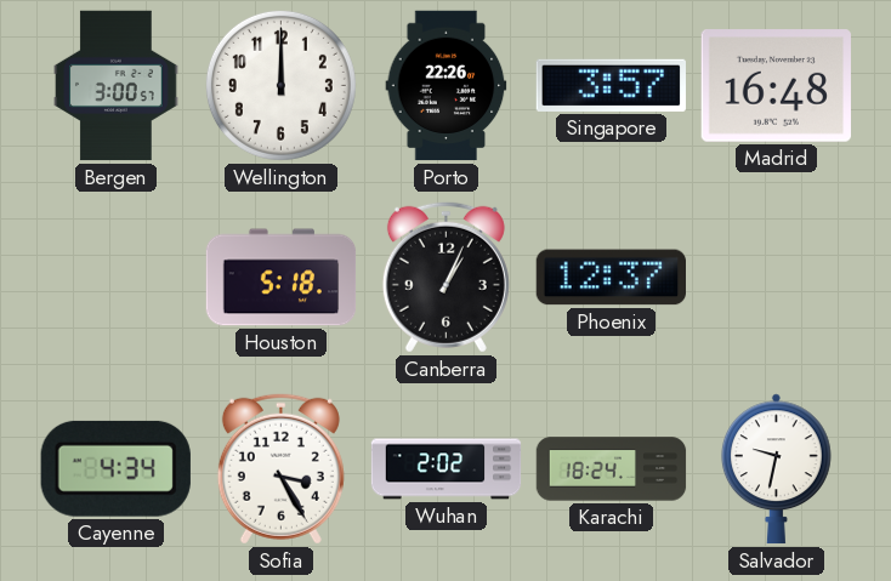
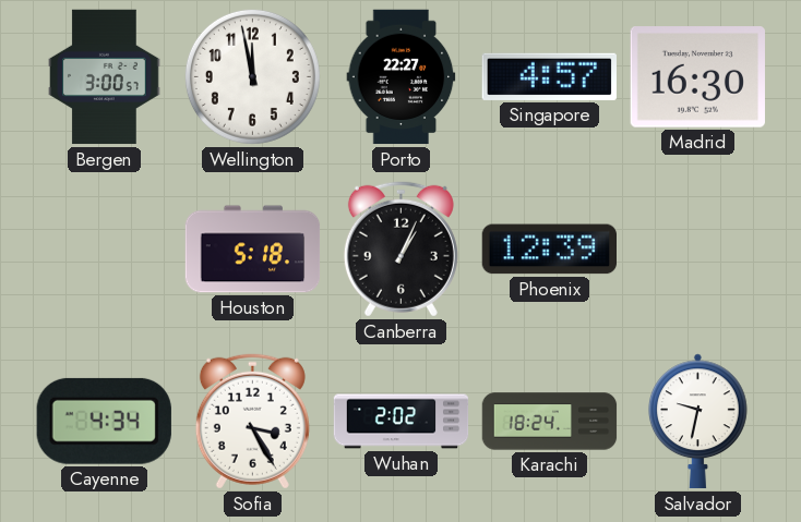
Wellington: 12:00 -> 11:58 (252, 76)
Porto: 22:26 -> 22:27 (402, 77)
Singapore: 3:57 -> 4:57 (549, 76)
Madrid: 16:48 -> 16:30 (697, 77)
Phoenix: 12:37 -> 12:39 (549, 250)
